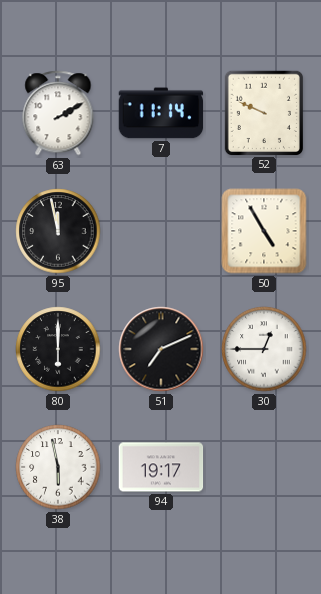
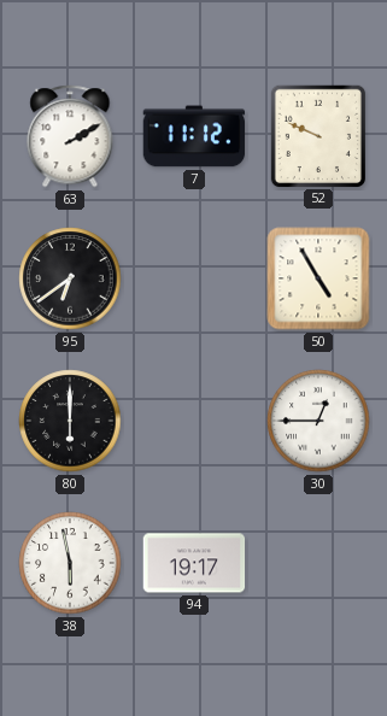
7: 11:14 -> 11:12 (194, 136)
95: 11:58 -> 6:39 (70, 278)
51: 7:11 -> none (161, 349)
